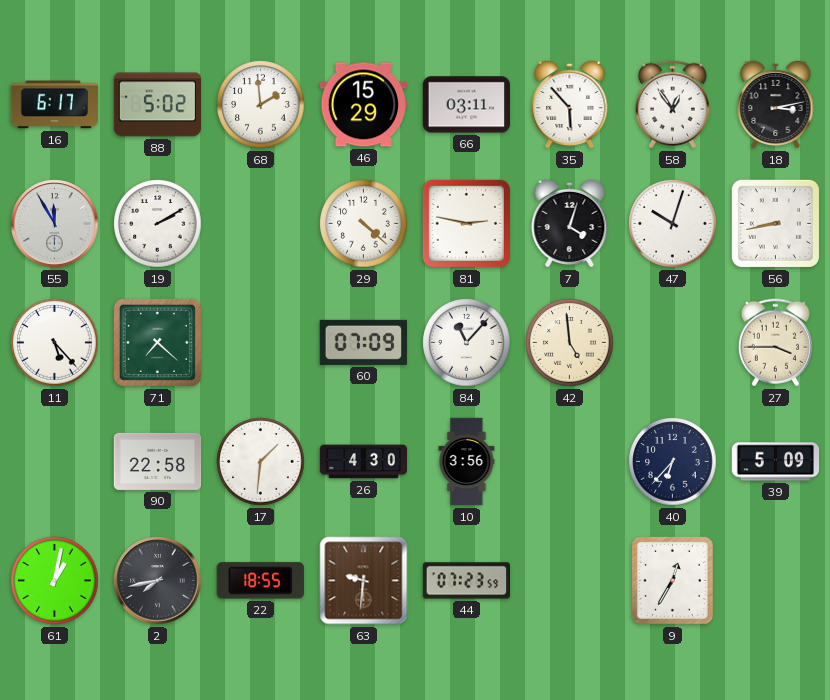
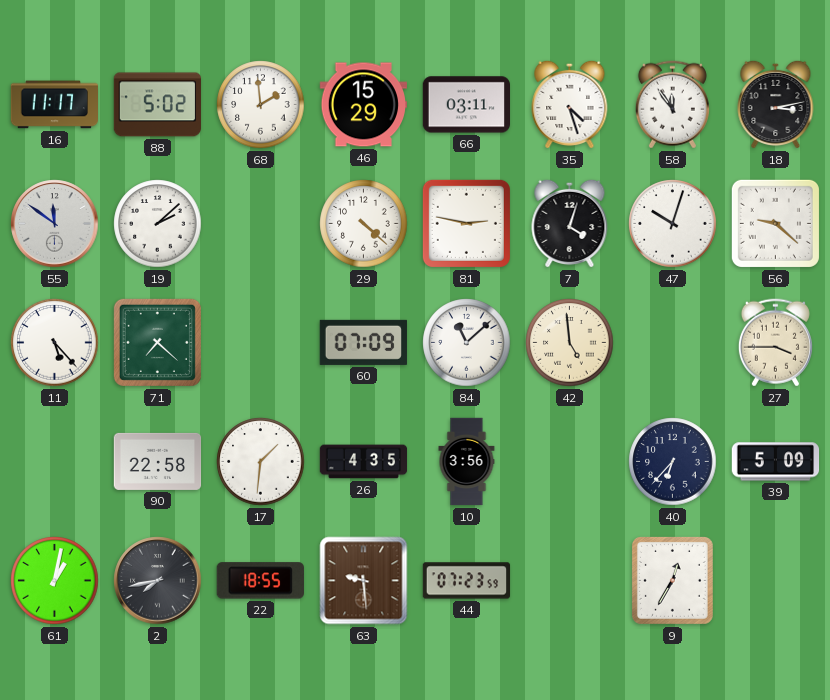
16: 6:17 -> 11:17 (54, 105)
35: 5:53 -> 4:27 (570, 104)
58: 12:54 -> 11:54 (672, 105)
55: 11:55 -> 11:51 (55, 224)
19: 2:10 -> 2:08 (158, 224)
56: 8:43 -> 9:22 (775, 223)
84: 11:07 -> 11:08 (467, 343)
26: 4:30 -> 4:35 (364, 462)
63: 9:31 -> 9:29 (364, 581)
